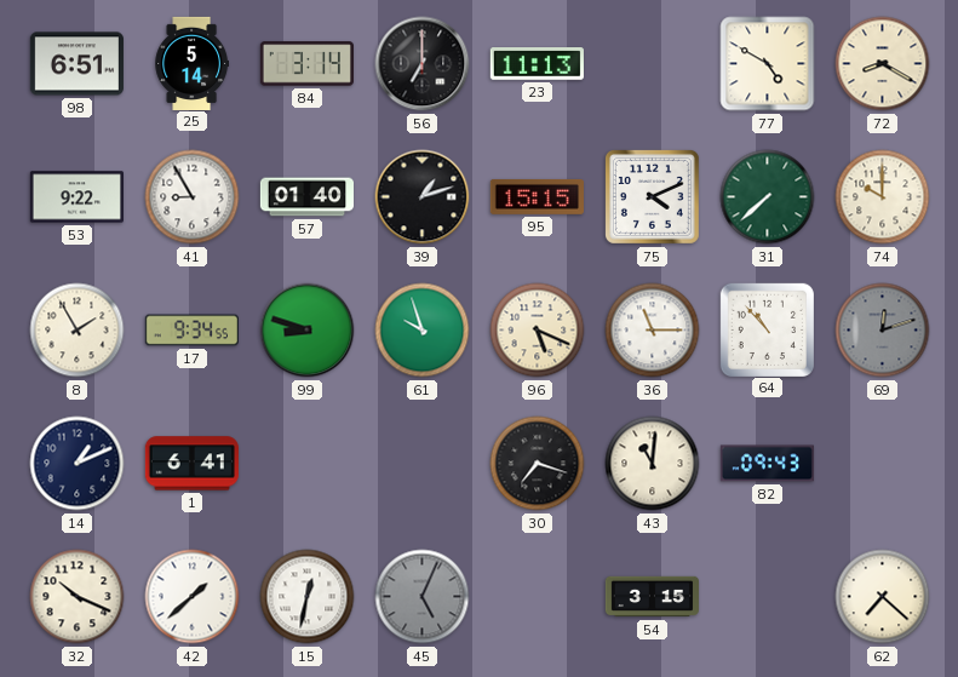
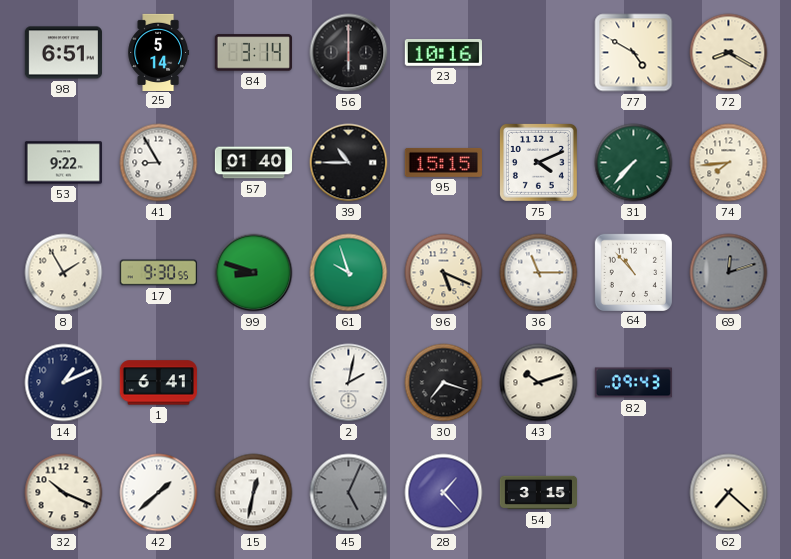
56: 7:00 -> 6:00 (349, 53)
23: 11:13 -> 10:16 (443, 53)
39: 1:12 -> 10:45 (349, 163)
31: 7:38 -> 7:37 (634, 163)
74: 10:00 -> 7:44 (729, 163)
17: 9:34 -> 9:30 (158, 273)
2: none -> 2:02 (349, 383)
43: 11:01 -> 10:12 (539, 383)
28: none -> 1:23 (444, 493)
